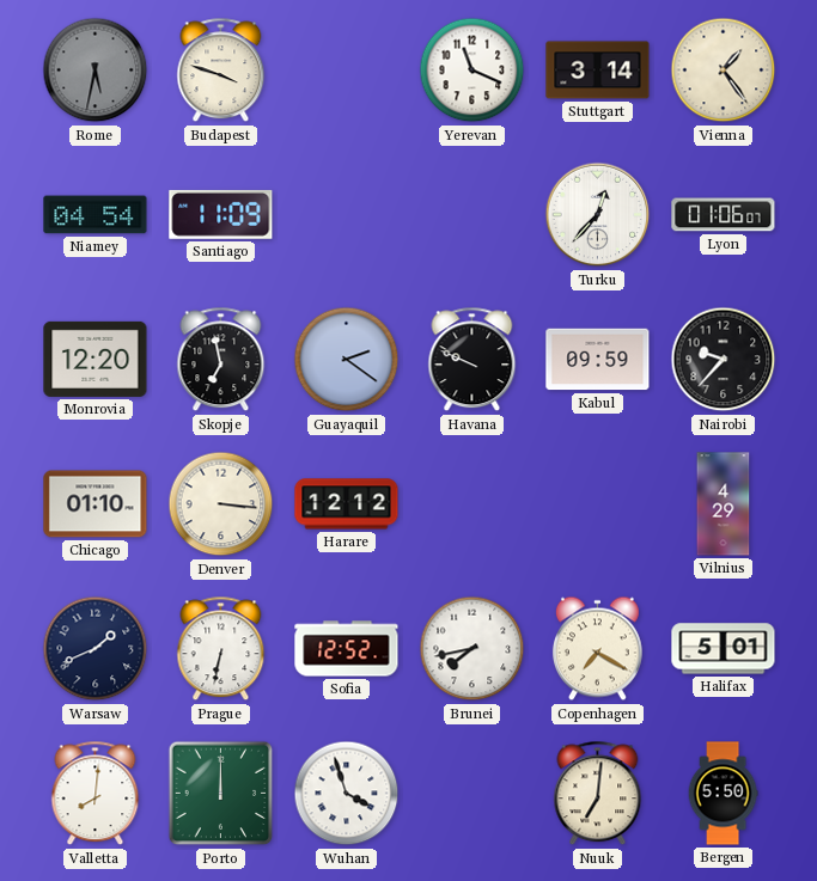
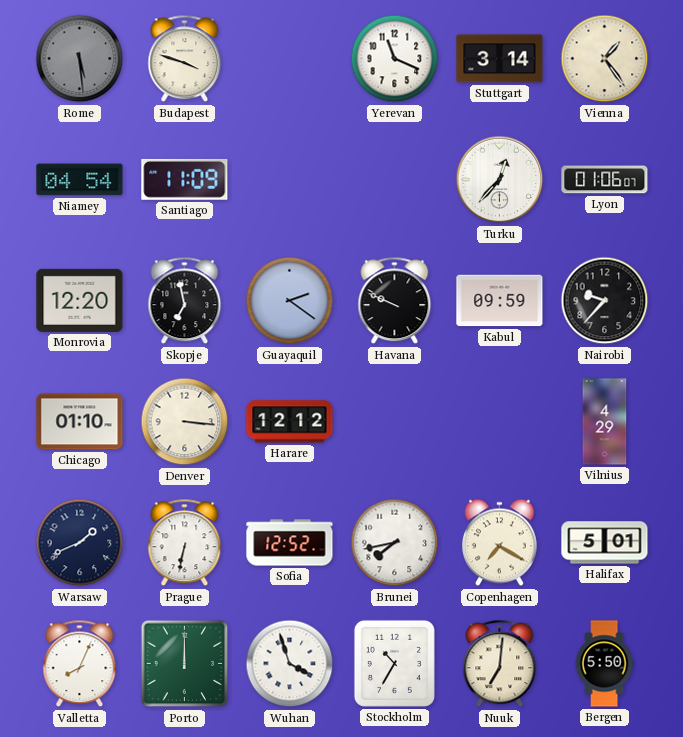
Rome: 5:32 -> 5:29 (80, 59)
Valletta: 8:01 -> 8:04 (80, 664)
Stockholm: none -> 10:35 (394, 663)
